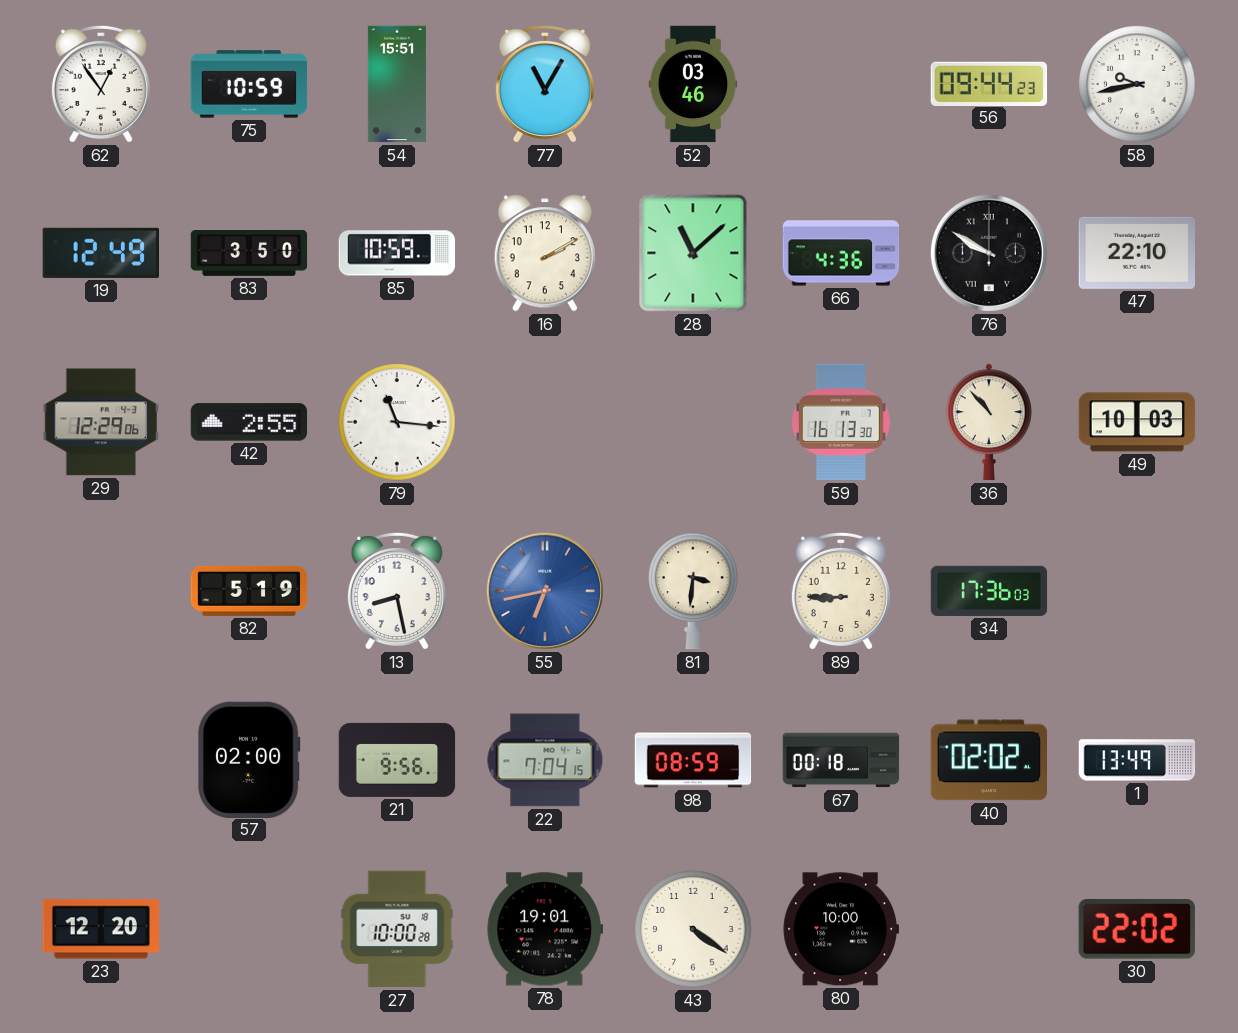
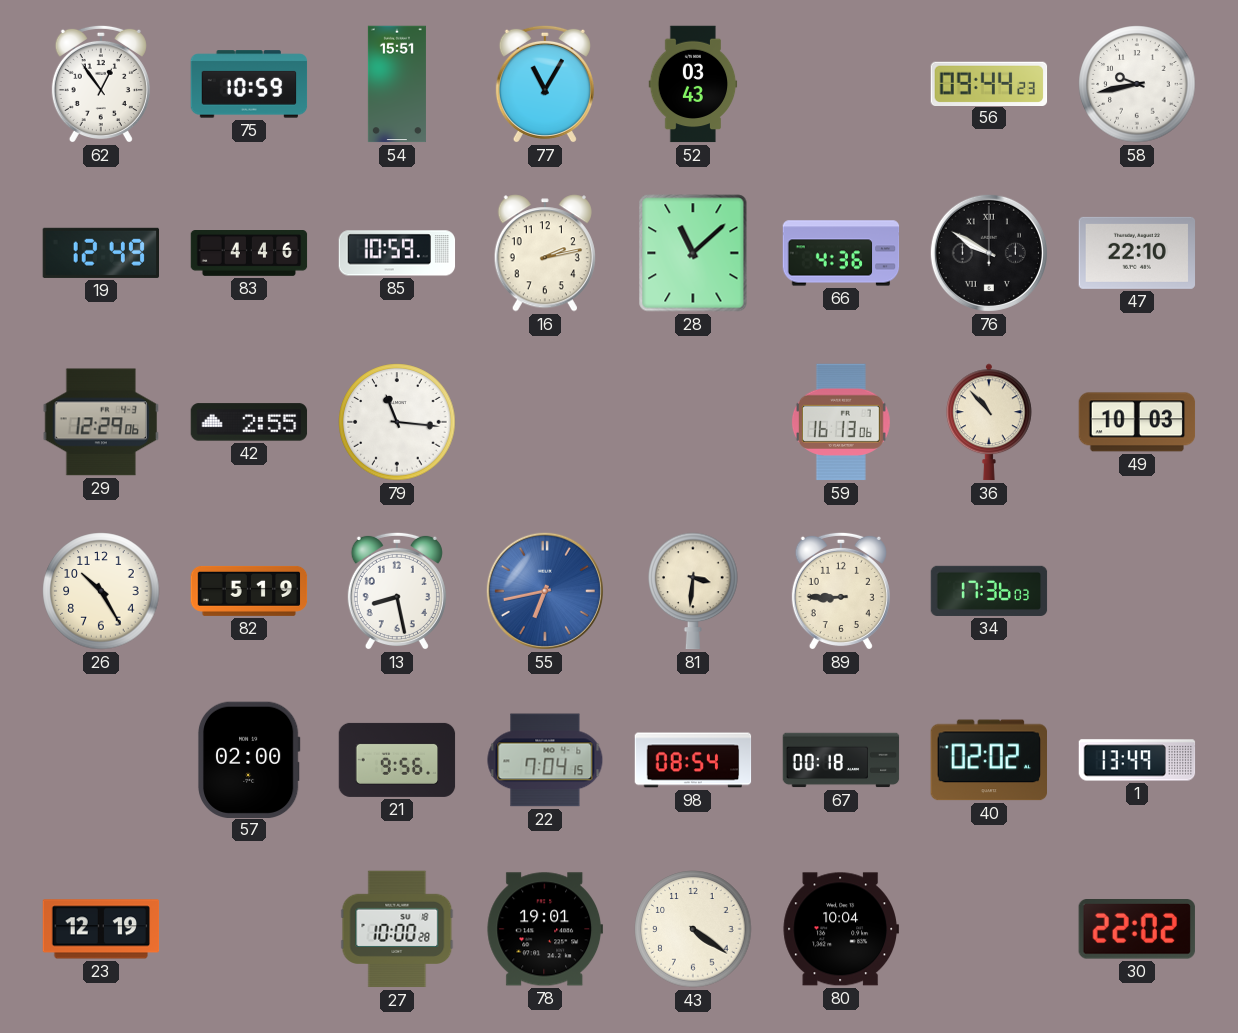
52: 03:46 -> 03:43 (693, 84)
83: 3:50 -> 4:46 (249, 254)
16: 2:10 -> 2:13 (545, 253)
59: 16:13:30 -> 16:13:06 (841, 422)
26: none -> 10:25 (101, 591)
98: 08:59 -> 08:54 (693, 760)
23: 12:20 -> 12:19 (101, 929)
80: 10:00 -> 10:04 (840, 929)
